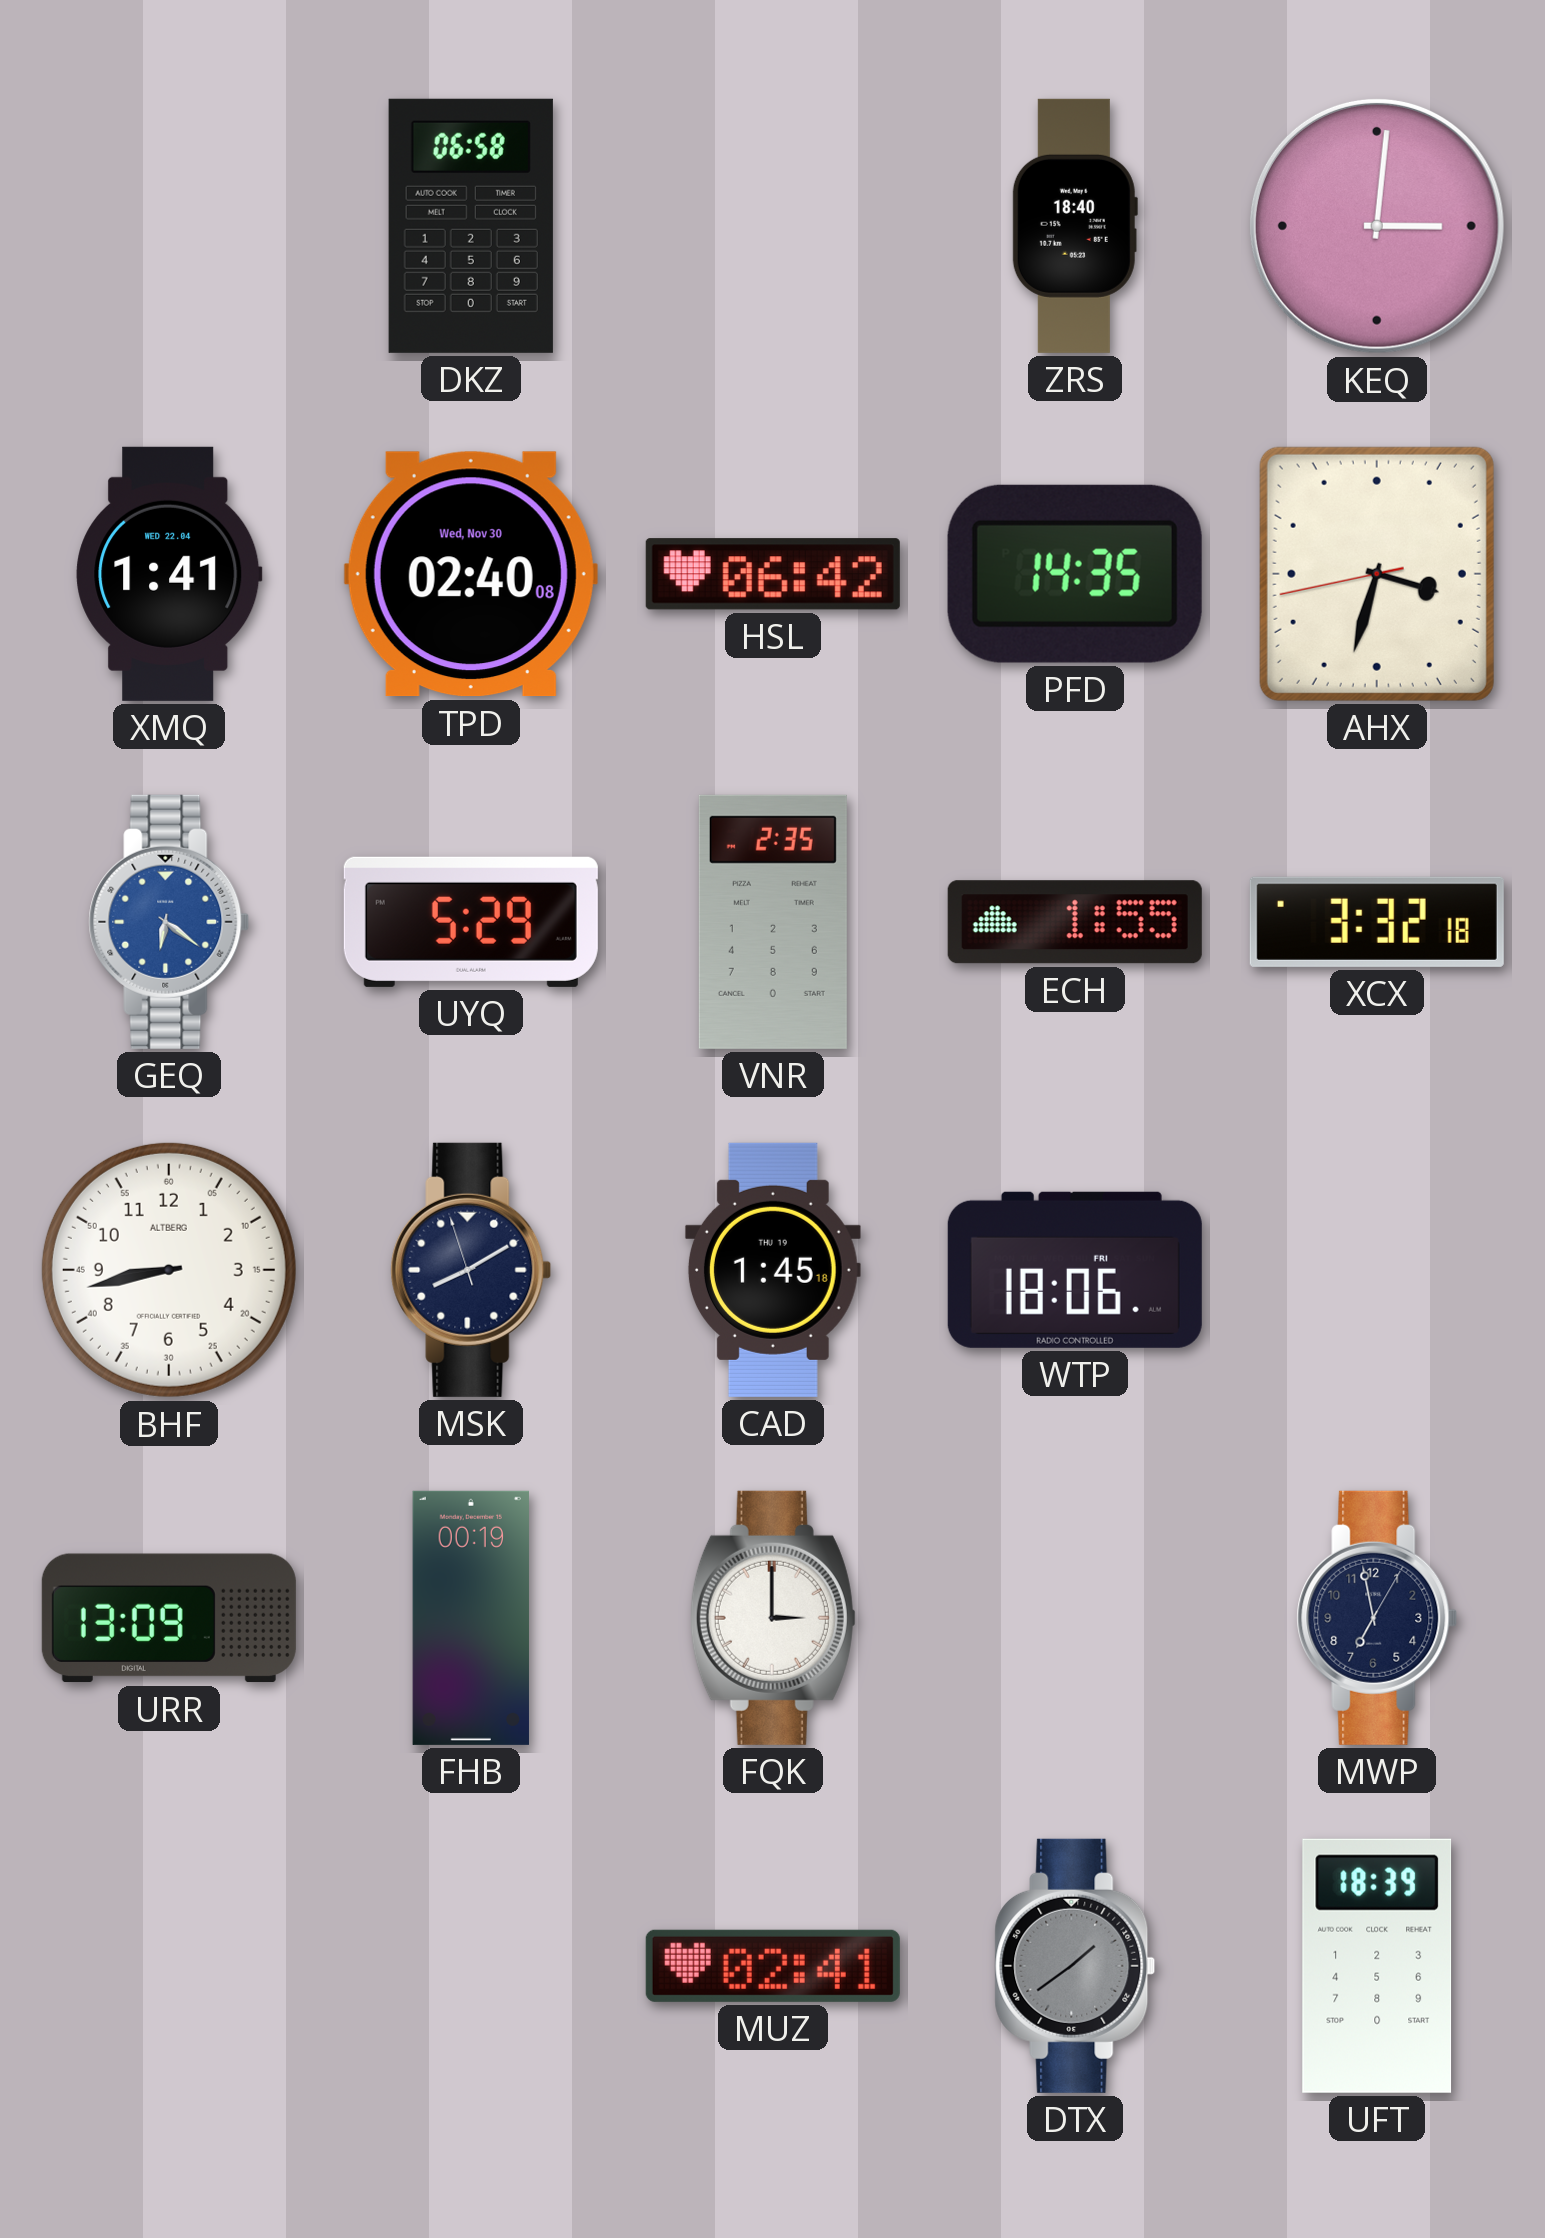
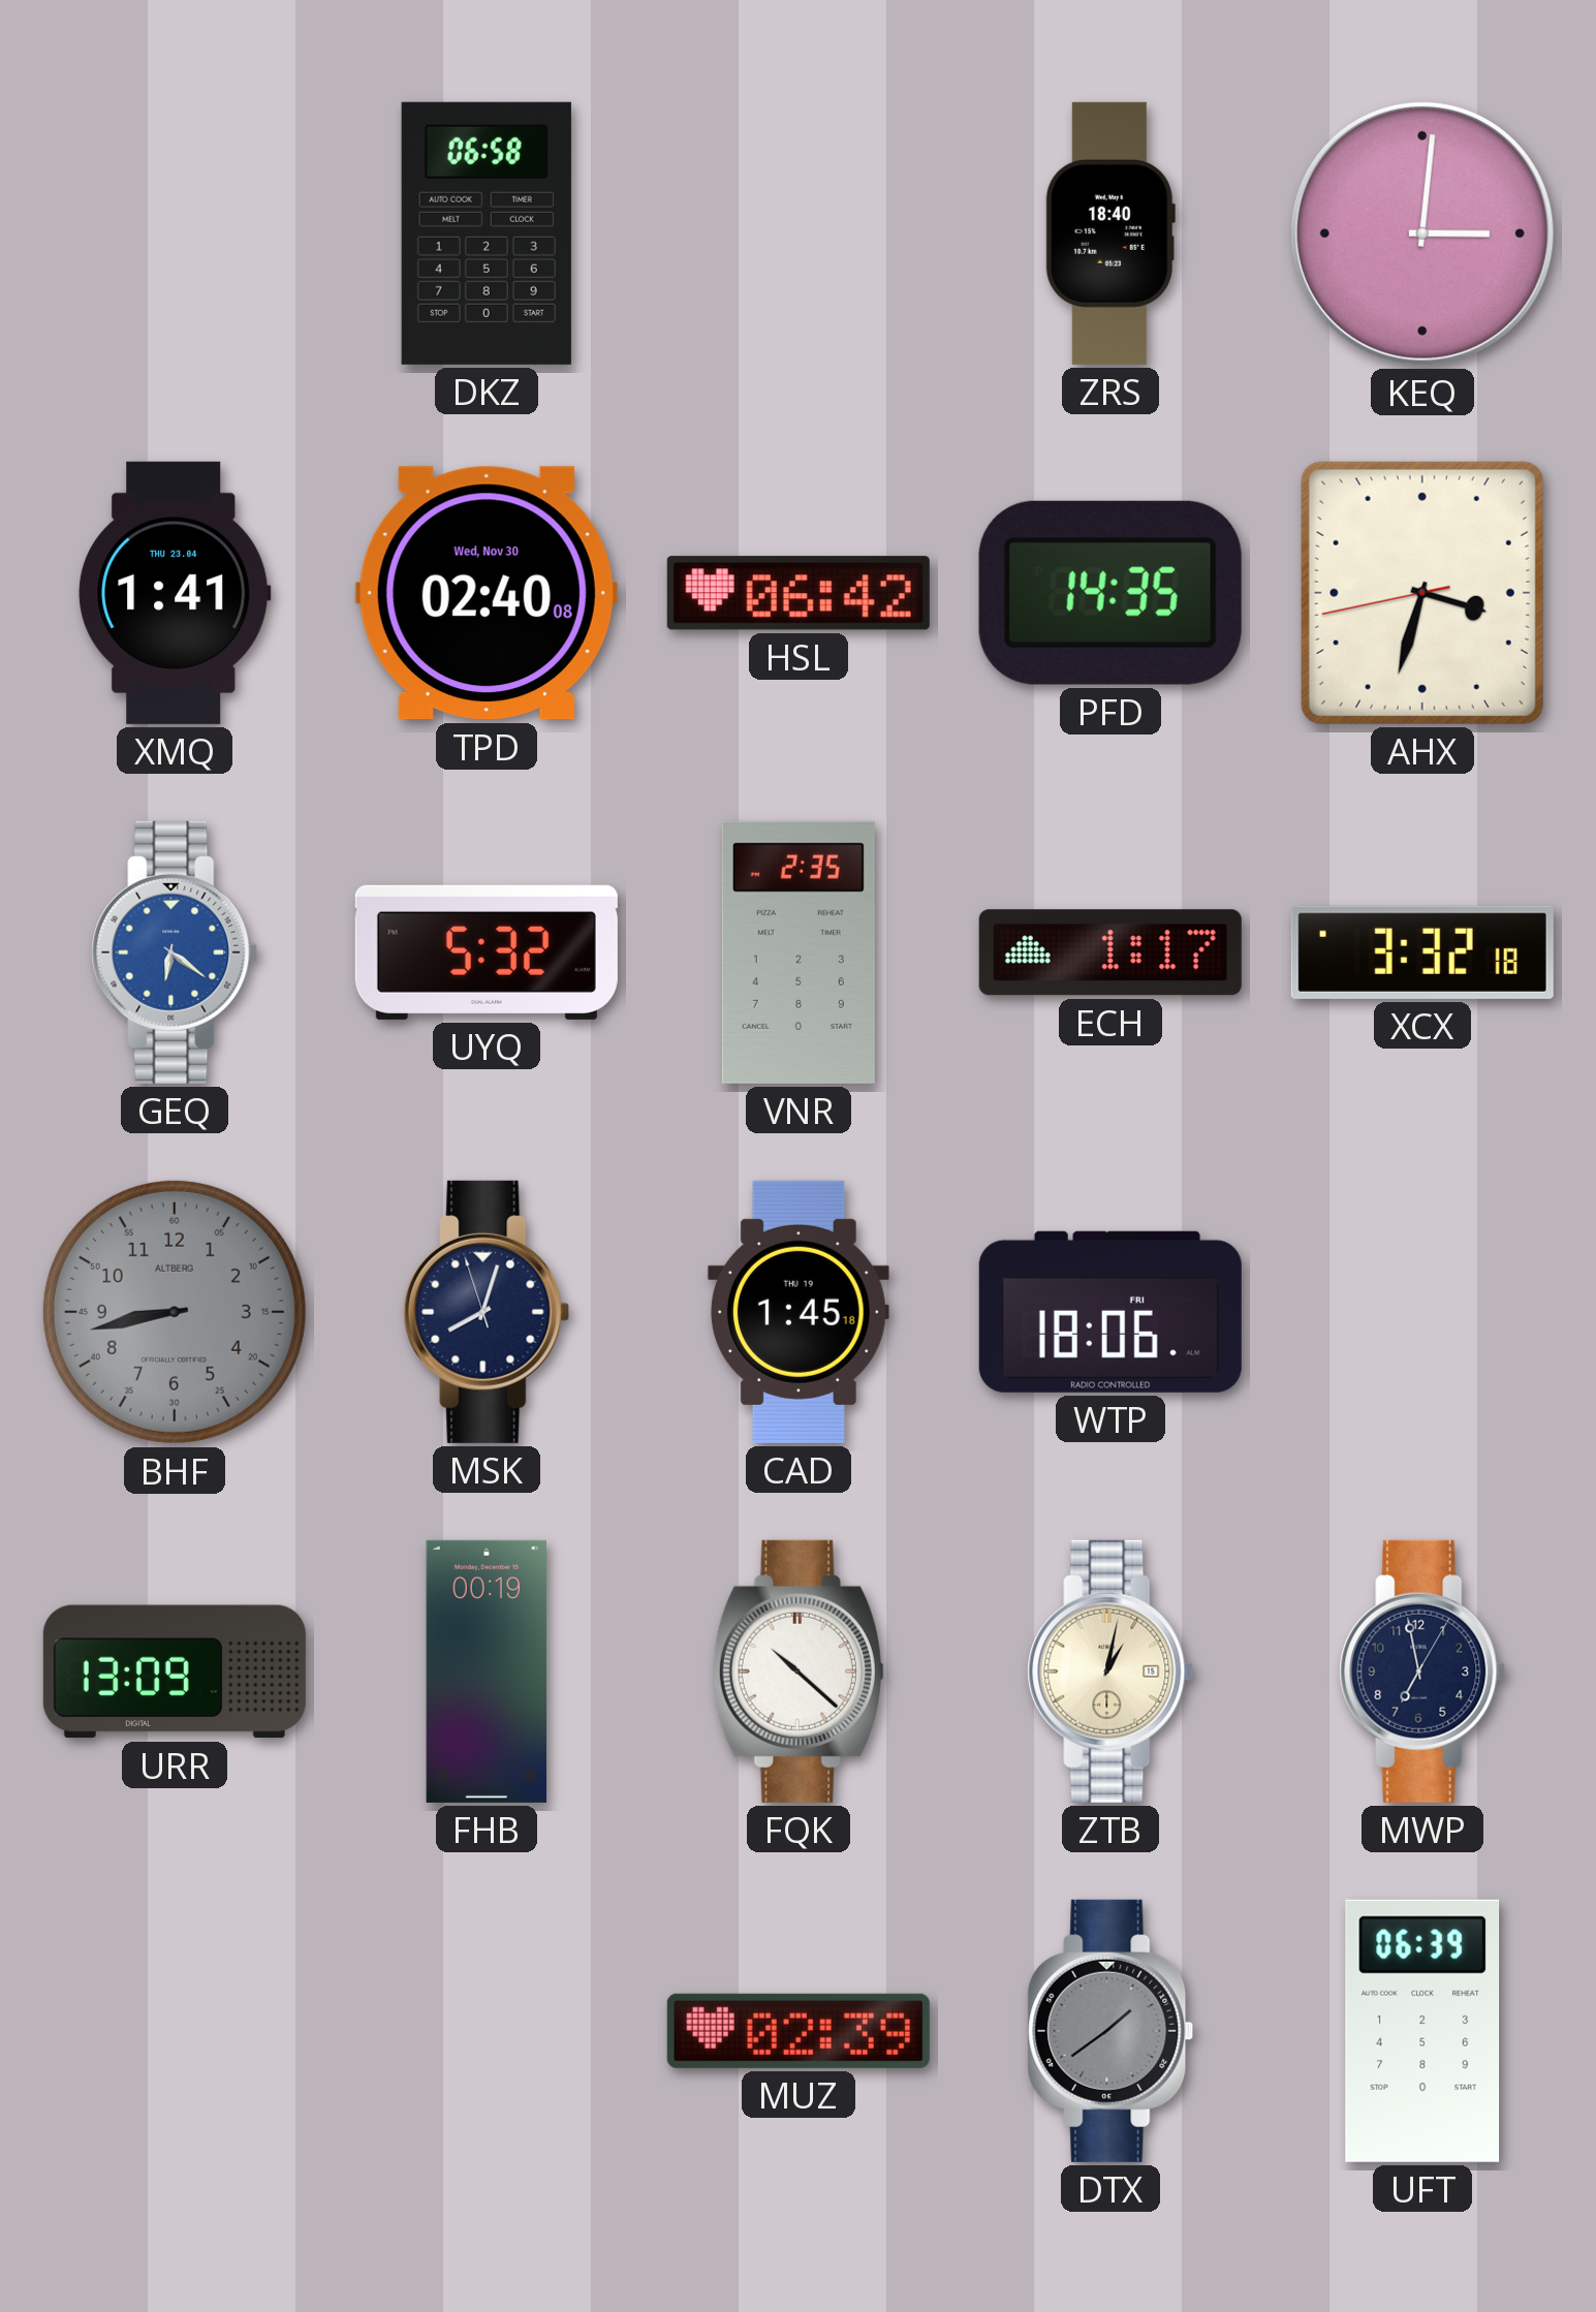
XMQ date: WED 22.04 -> THU 23.04 (175, 593)
UYQ: 5:29 -> 5:32 (487, 952)
ECH: 1:55 -> 1:17 (1110, 952)
BHF dial: white -> grey (175, 1312)
MSK: 8:09 -> 8:02 (487, 1312)
FQK: 3:00 -> 10:22 (799, 1671)
ZTB: none -> 1:02 (1110, 1671)
MUZ: 02:41 -> 02:39 (799, 2031)
UFT: 18:39 -> 06:39 (1422, 2031)
